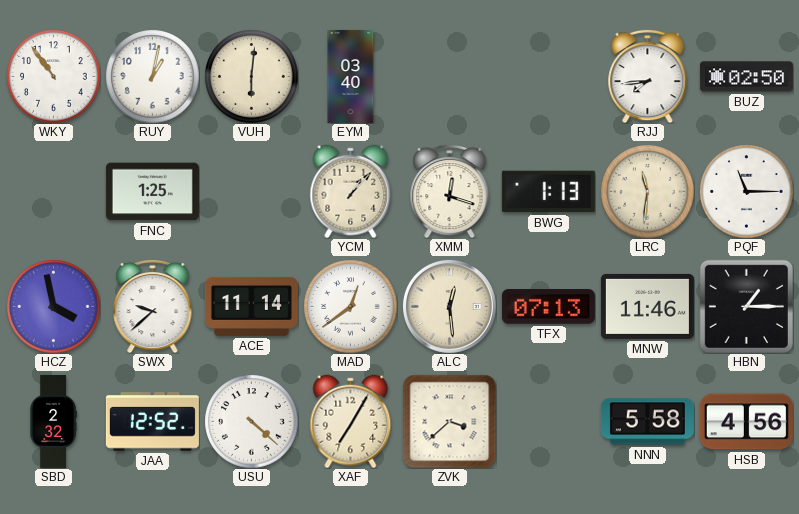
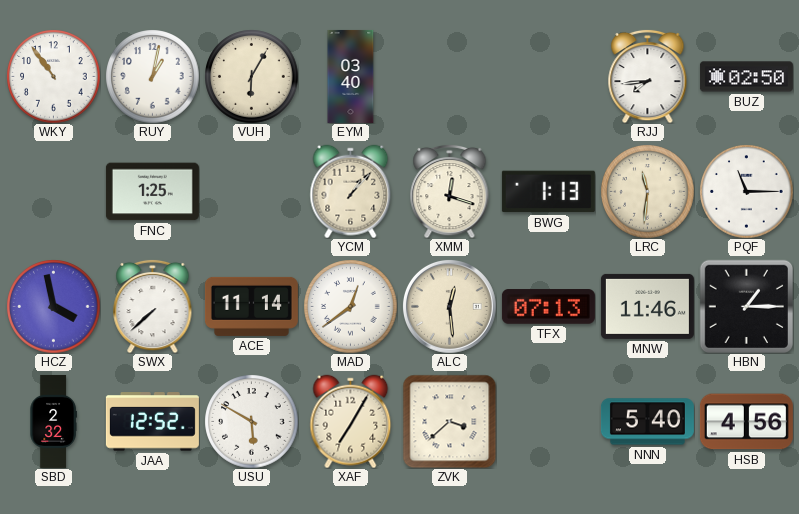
VUH: 6:01 -> 6:05 (251, 76)
SWX: 9:38 -> 7:38 (153, 306)
USU: 4:22 -> 5:50 (251, 421)
NNN: 5:58 -> 5:40 (647, 422)
